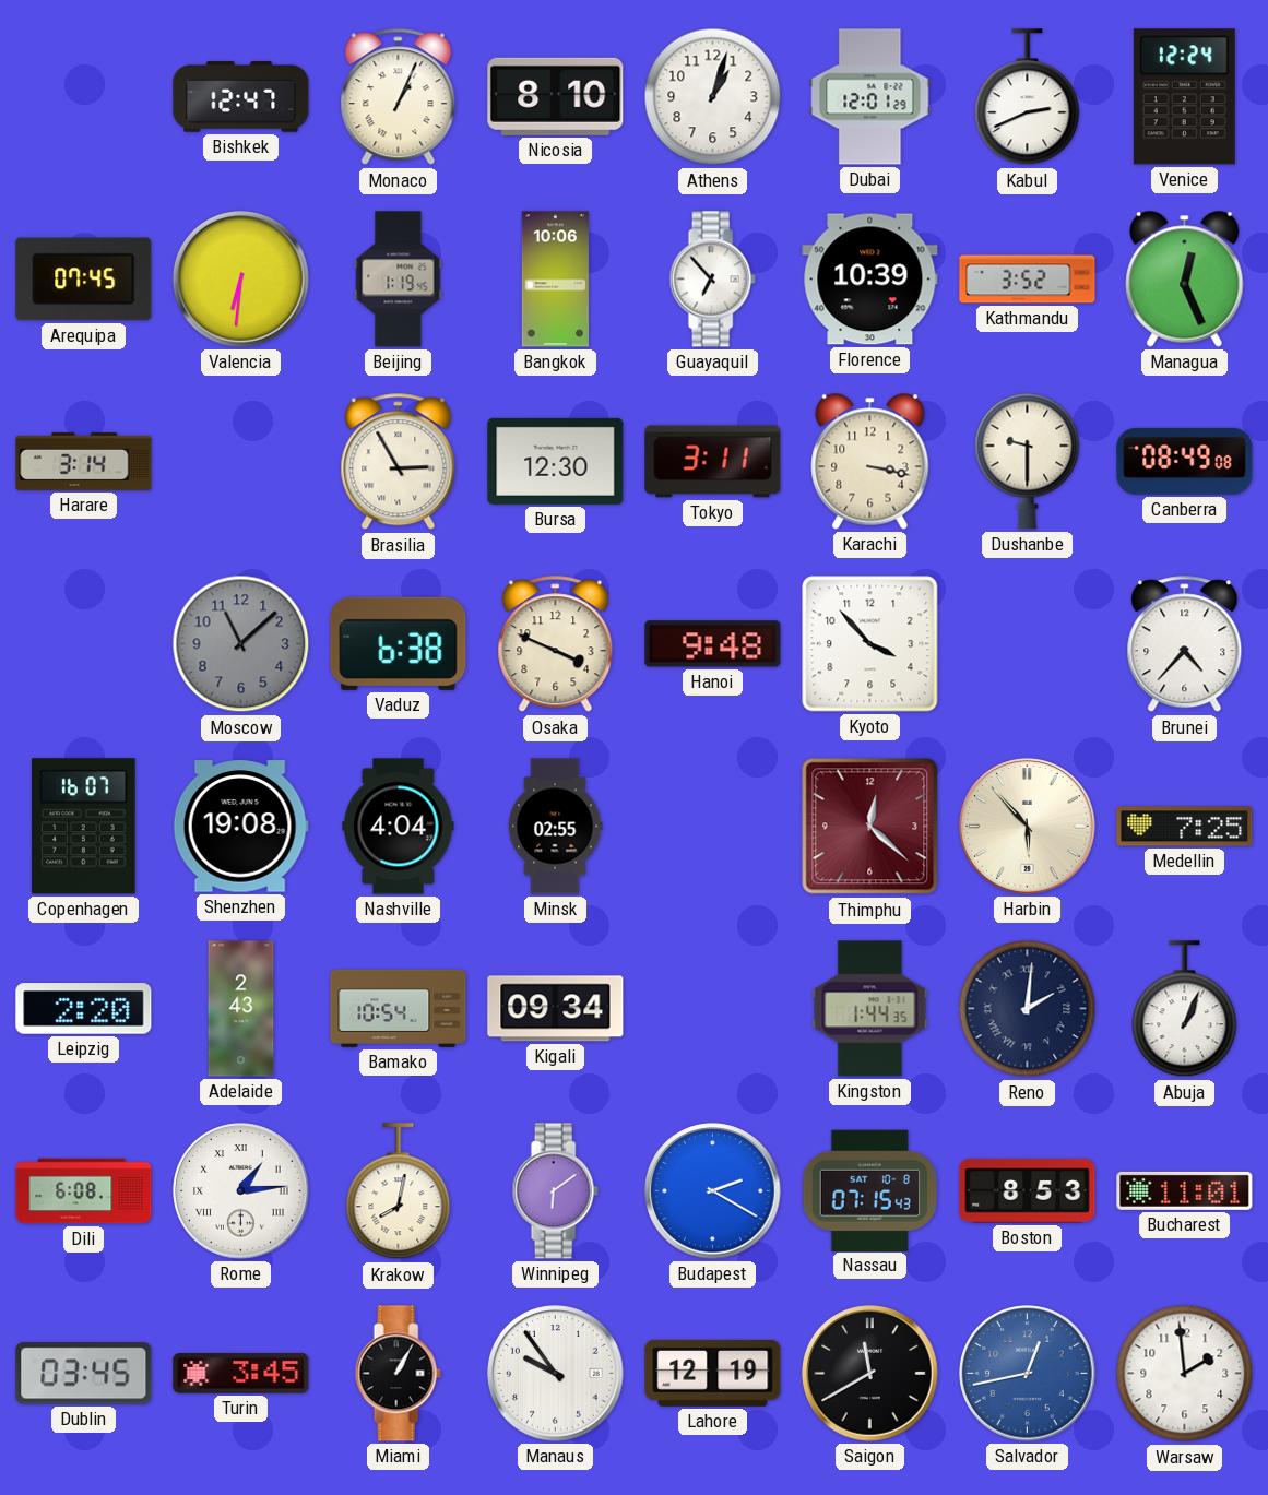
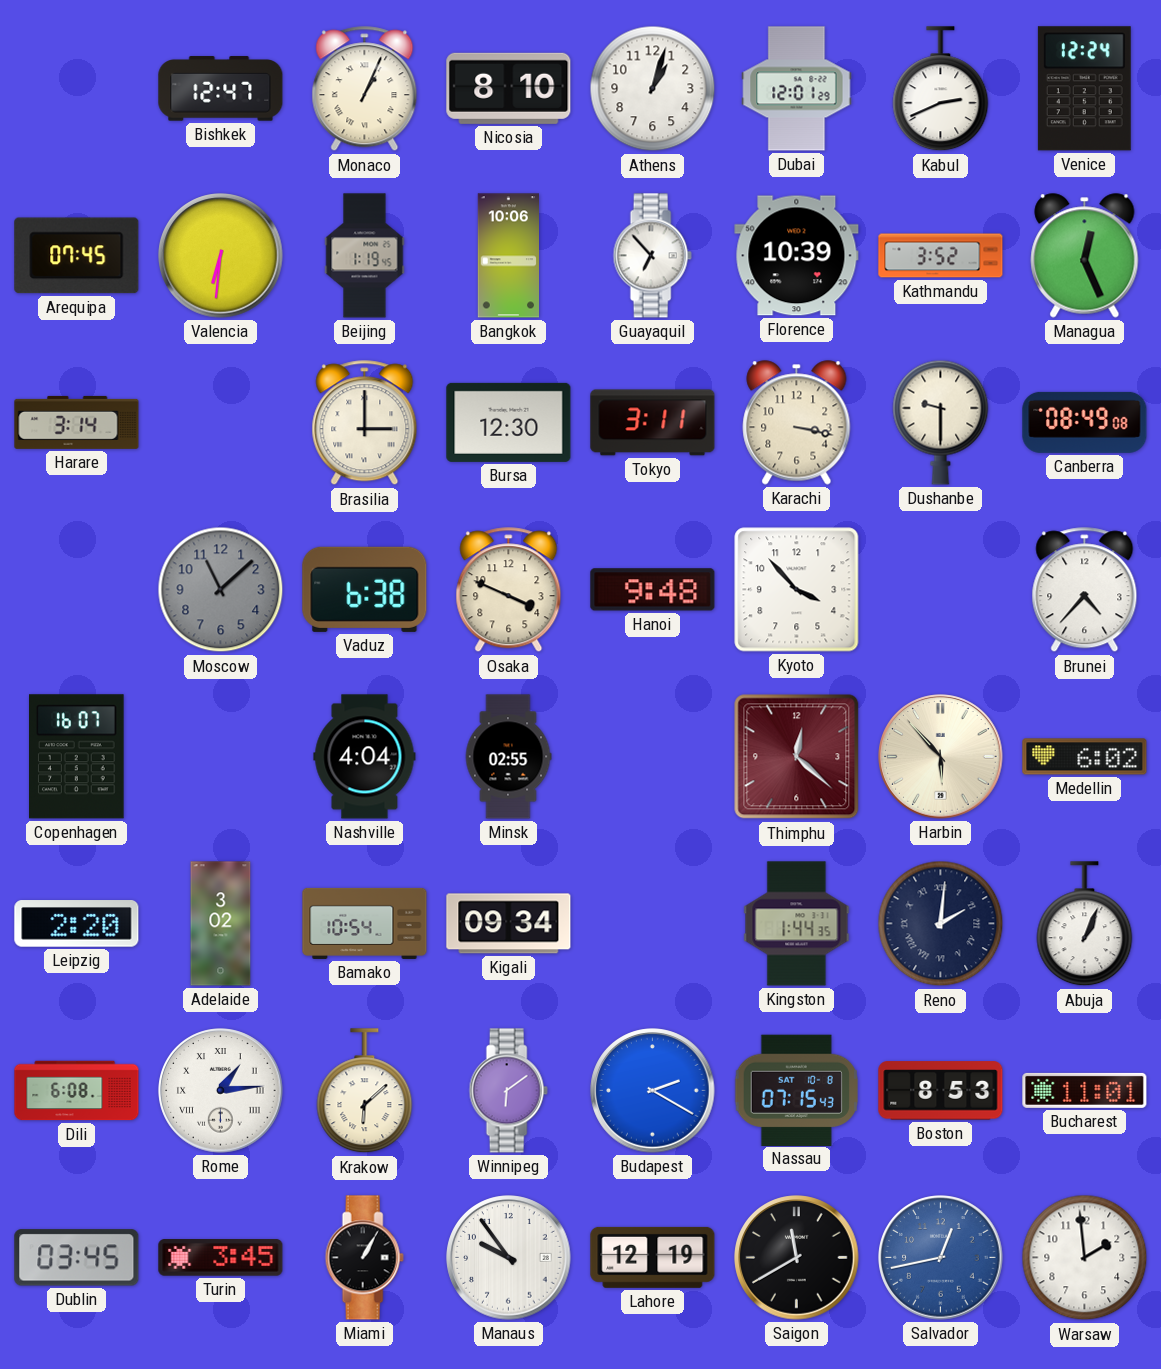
Brasilia: 2:55 -> 3:00 (365, 423)
Shenzhen: 19:08 -> none (240, 827)
Medellin: 7:25 -> 6:02 (1085, 757)
Adelaide: 2:43 -> 3:02 (221, 924)
Krakow: 8:02 -> 6:08 (365, 1091)
